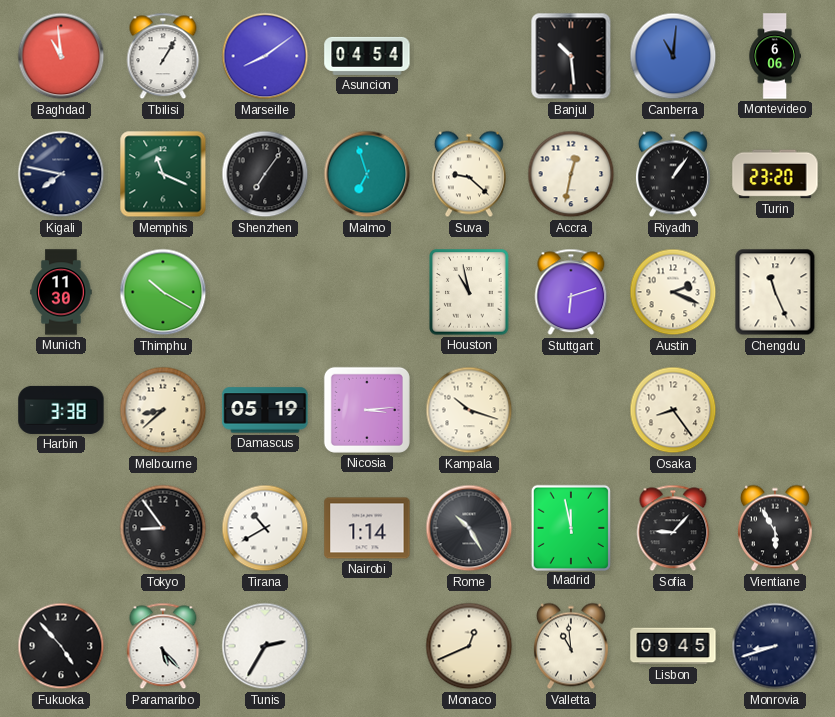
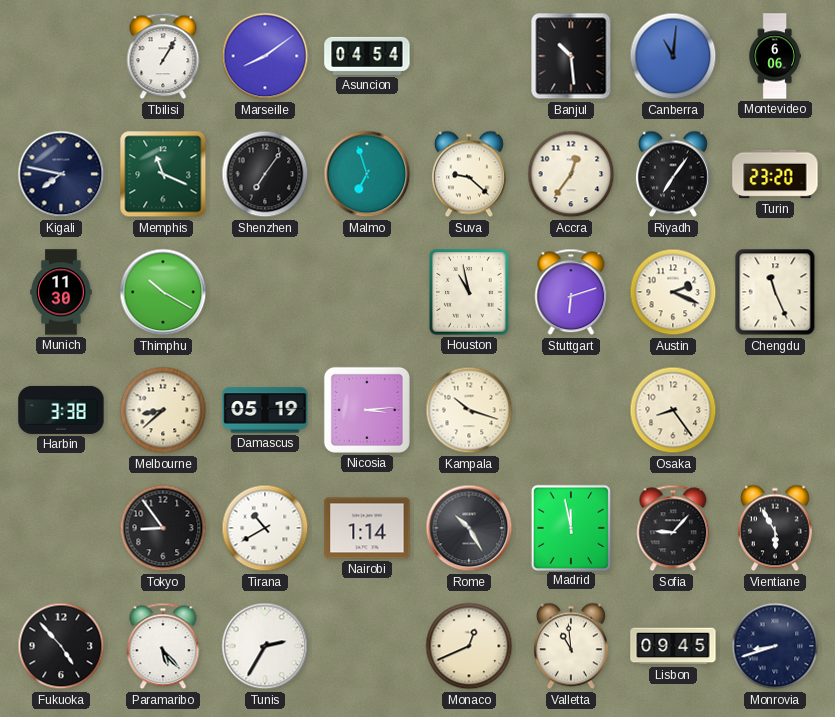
Baghdad: 10:59 -> none (61, 56)
Accra: 12:32 -> 12:36 (571, 174)
Riyadh: 1:06 -> 7:06 (673, 174)
